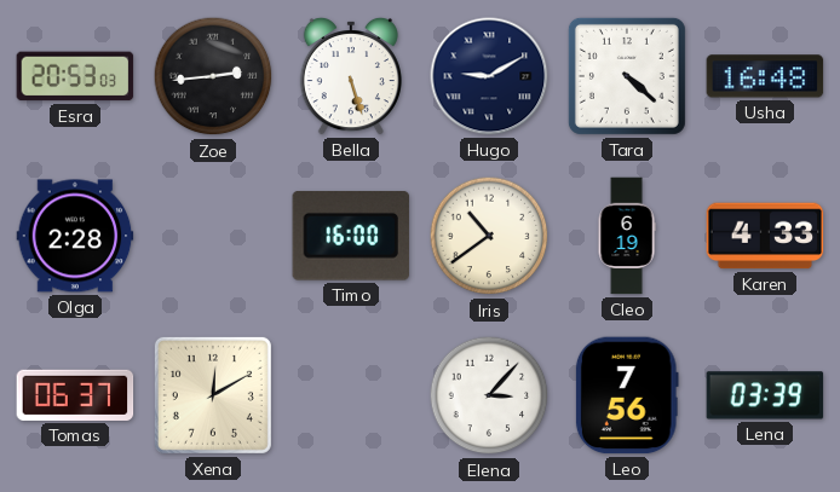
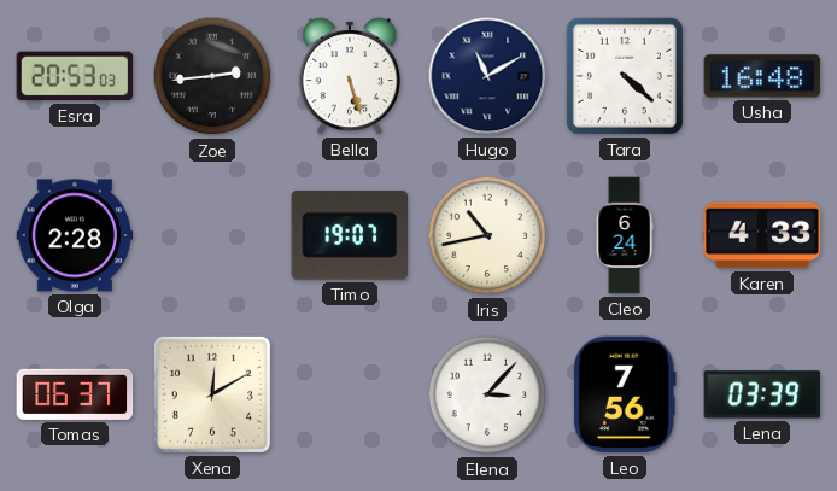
Hugo: 9:10 -> 11:10 (487, 76)
Timo: 16:00 -> 19:07 (349, 235)
Iris: 10:39 -> 10:43 (487, 235)
Cleo: 6:19 -> 6:24 (625, 235)
